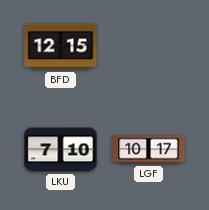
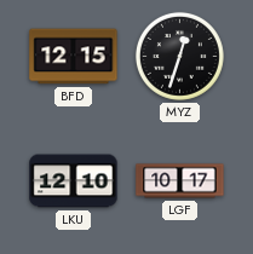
MYZ: none -> 12:33 (179, 56)
LKU: 7:10 -> 12:10 (74, 181)
